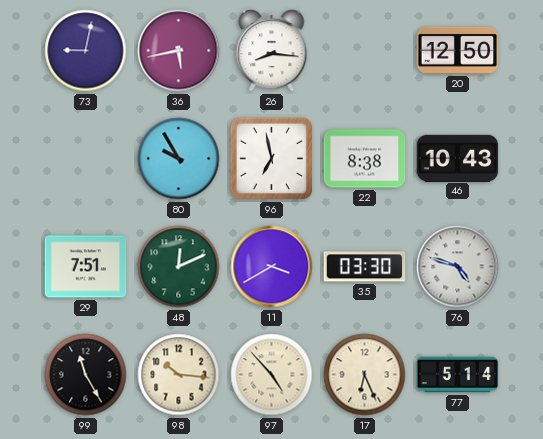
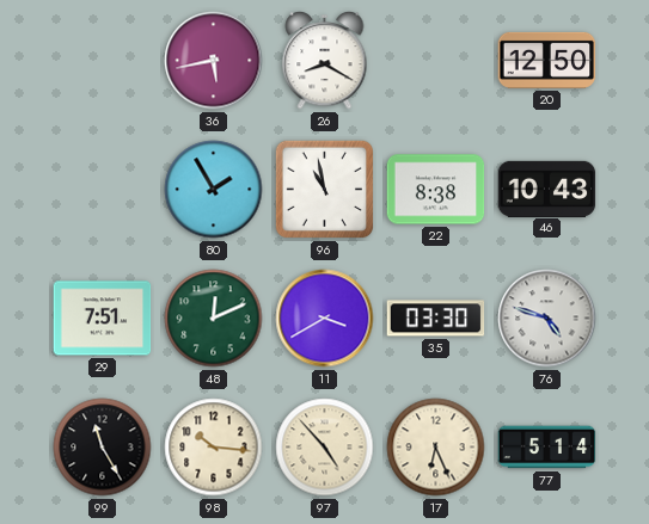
73: 9:02 -> none (86, 51)
26: 8:16 -> 8:20 (325, 61)
80: 9:55 -> 1:55 (214, 190)
96: 6:58 -> 10:58 (325, 190)
